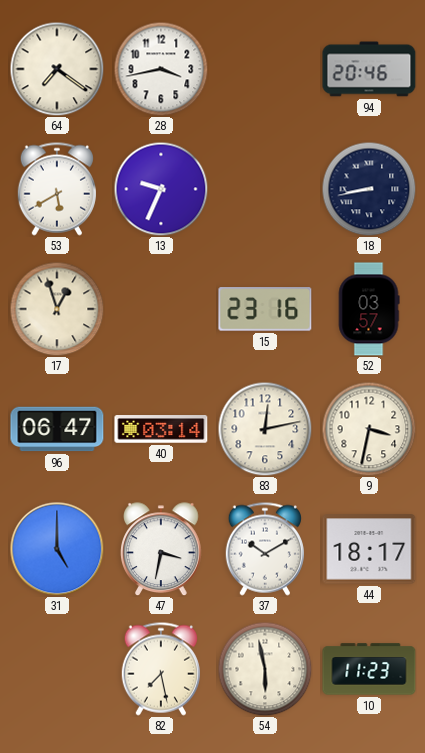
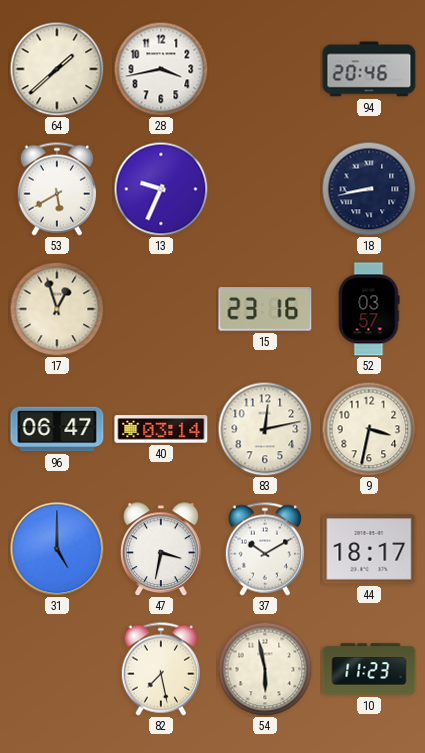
64: 7:21 -> 1:38 (57, 69)
